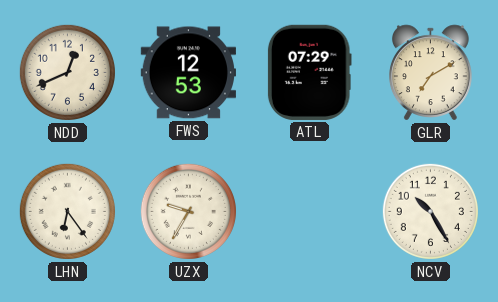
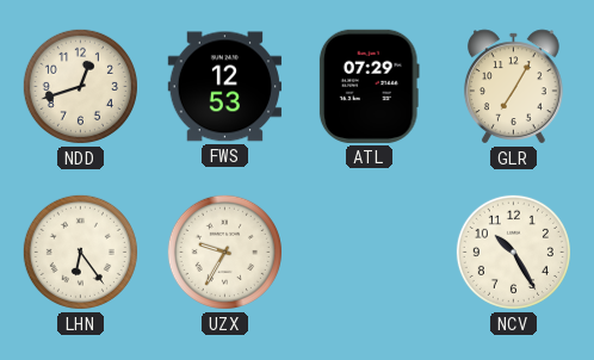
NDD: 12:41 -> 12:42 (80, 86)
GLR: 7:10 -> 7:05 (514, 87)
